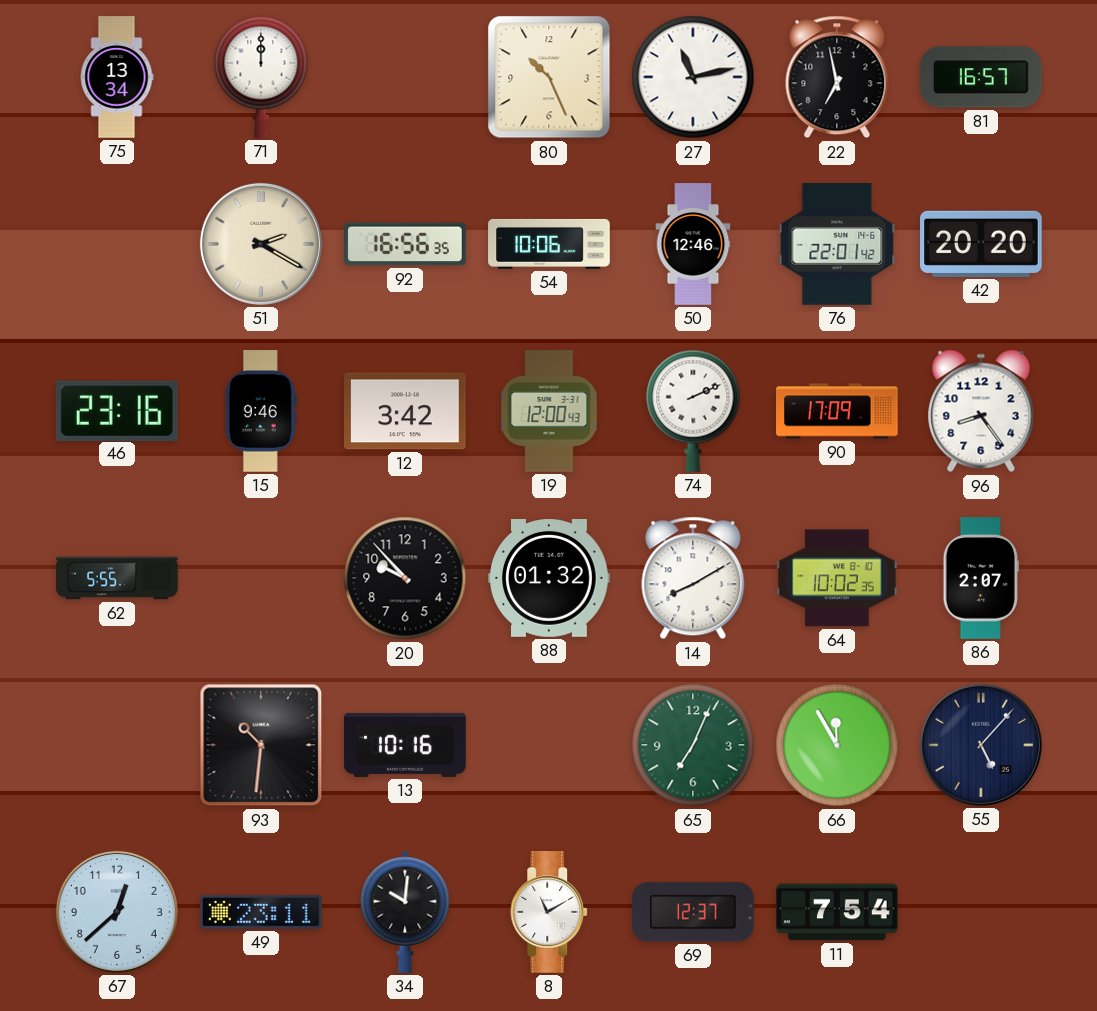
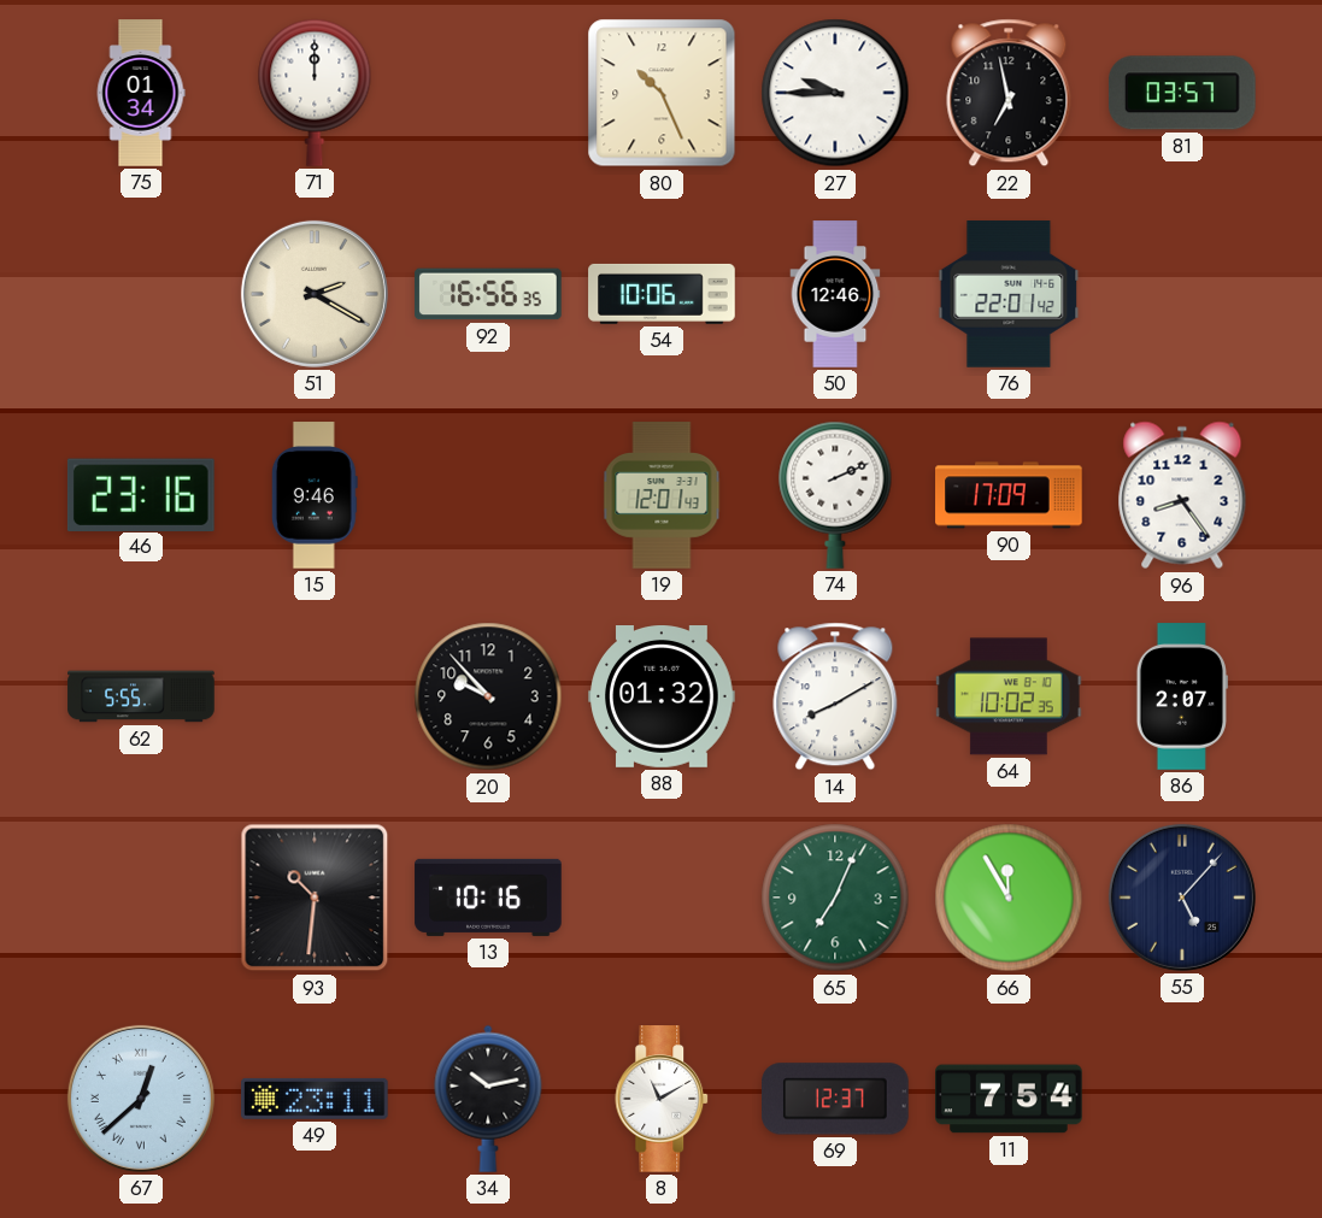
75: 13:34 -> 01:34 (141, 93)
27: 11:13 -> 9:45 (835, 93)
81: 16:57 -> 03:57 (1182, 93)
42: 20:20 -> none (981, 244)
12: 3:42 -> none (406, 411)
19: 12:00 -> 12:01 (662, 495)
67 numerals: Arabic -> Roman (141, 1099)
34: 10:01 -> 10:13 (488, 1099)
